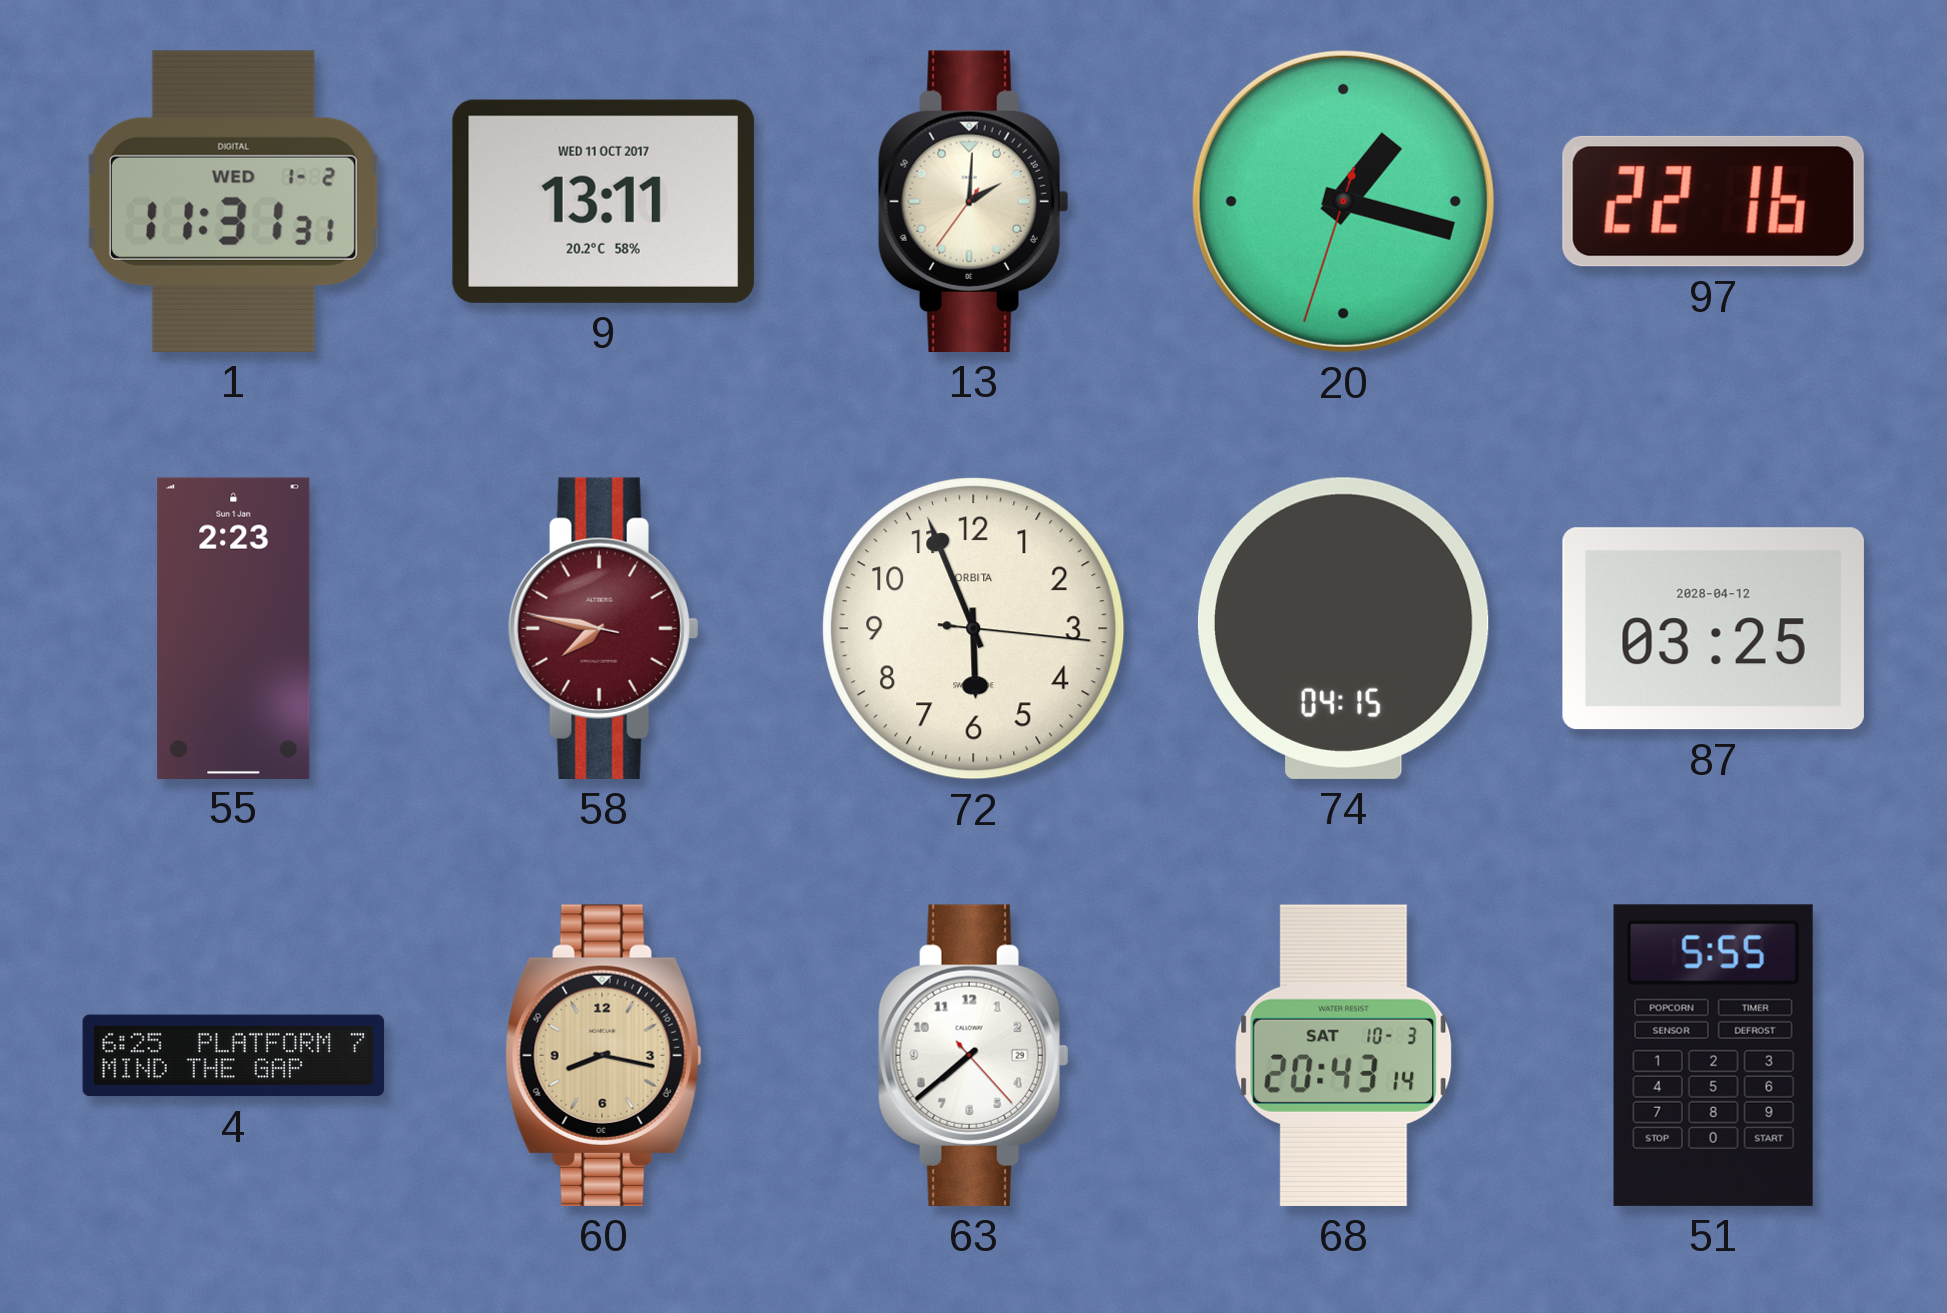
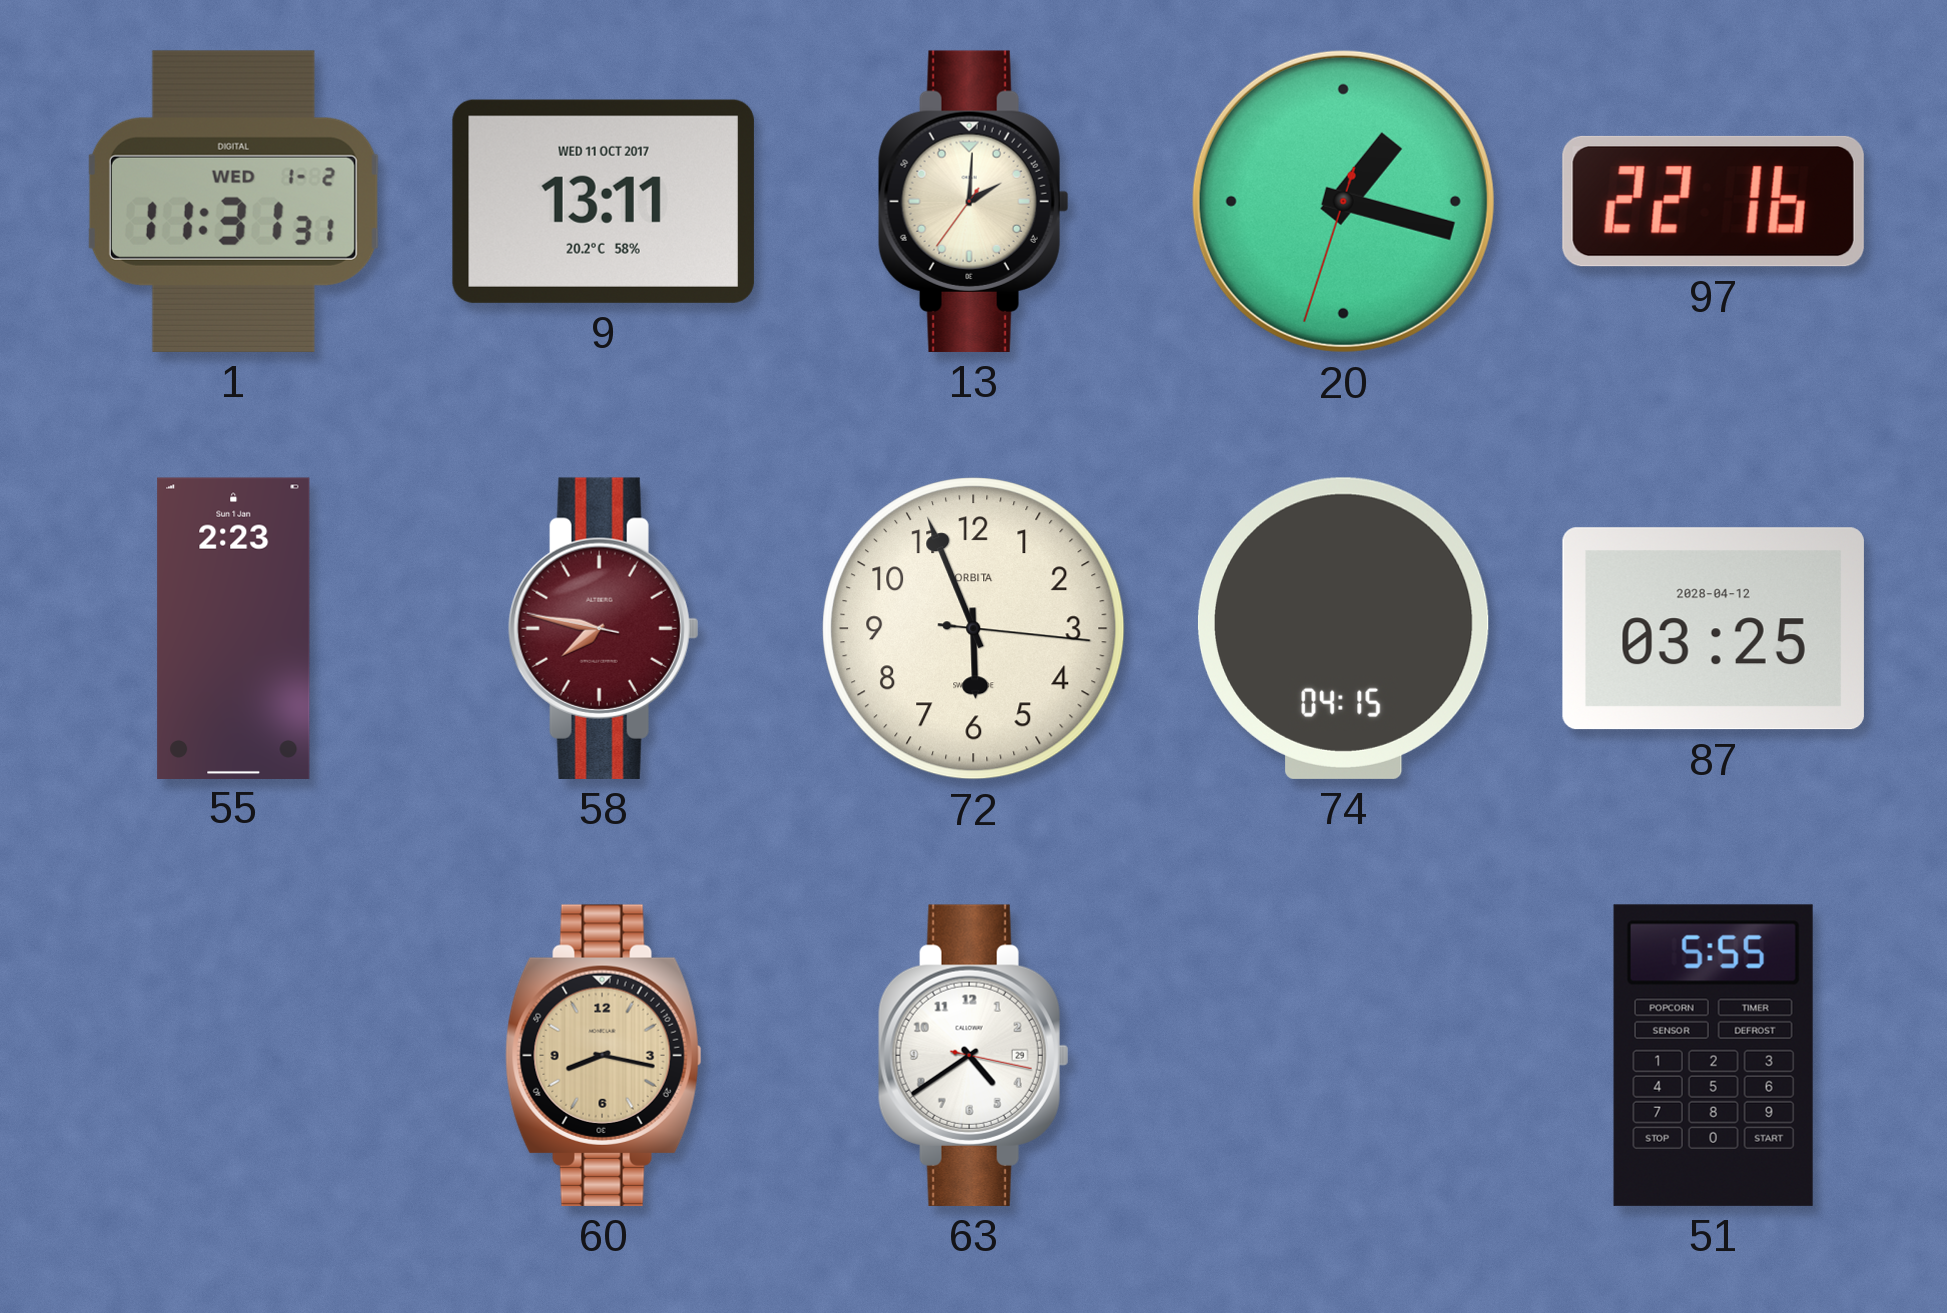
4: 6:25 -> none (234, 1056)
63: 7:38 -> 4:39 (973, 1055)
68: 20:43 -> none (1344, 1055)
